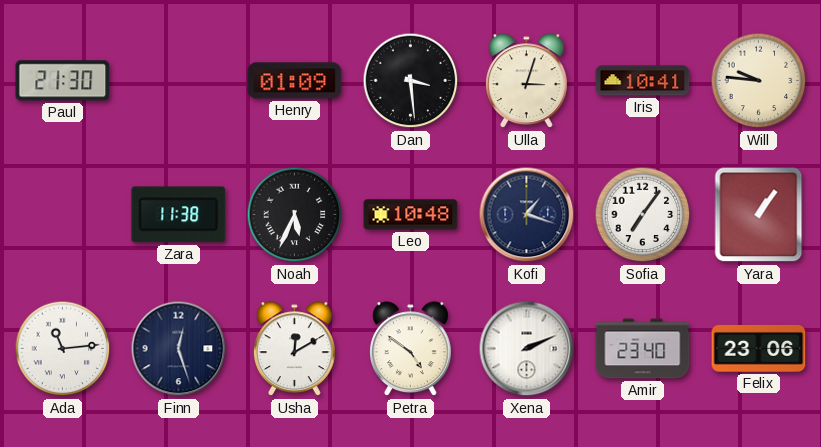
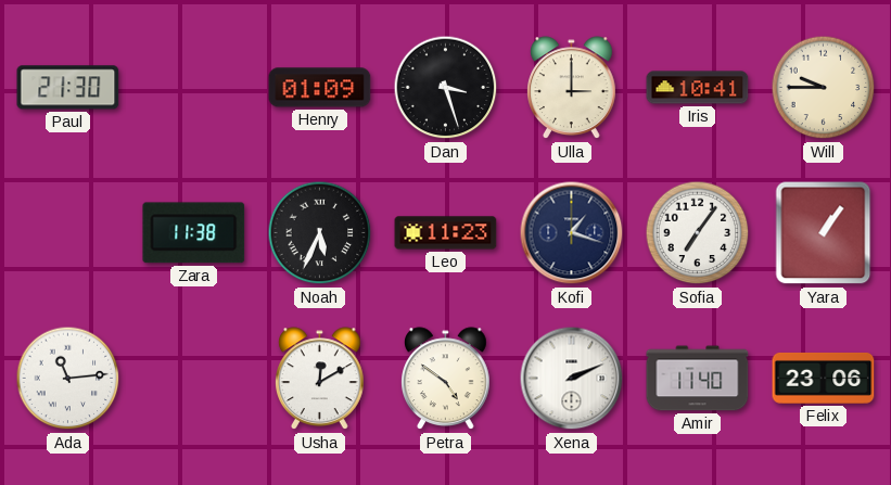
Dan: 3:29 -> 3:27 (446, 88)
Ulla: 3:03 -> 3:00 (572, 88)
Will: 9:46 -> 9:45 (824, 88)
Leo: 10:48 -> 11:23 (446, 233)
Finn: 12:27 -> none (179, 349)
Amir: 23:40 -> 11:40 (698, 379)
